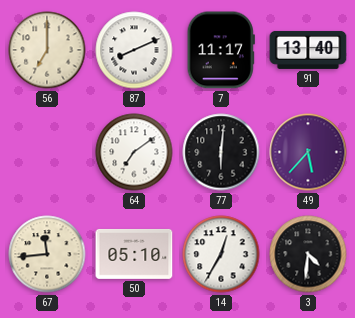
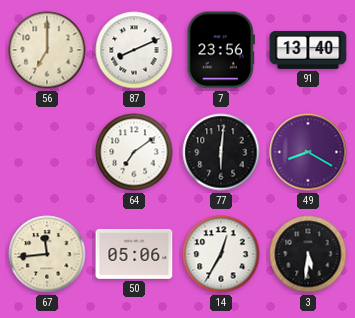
7: 11:17 -> 23:56 (221, 50)
49: 5:37 -> 8:20 (308, 152)
50: 05:10 -> 05:06 (134, 254)
3: 4:31 -> 5:31 (308, 254)
